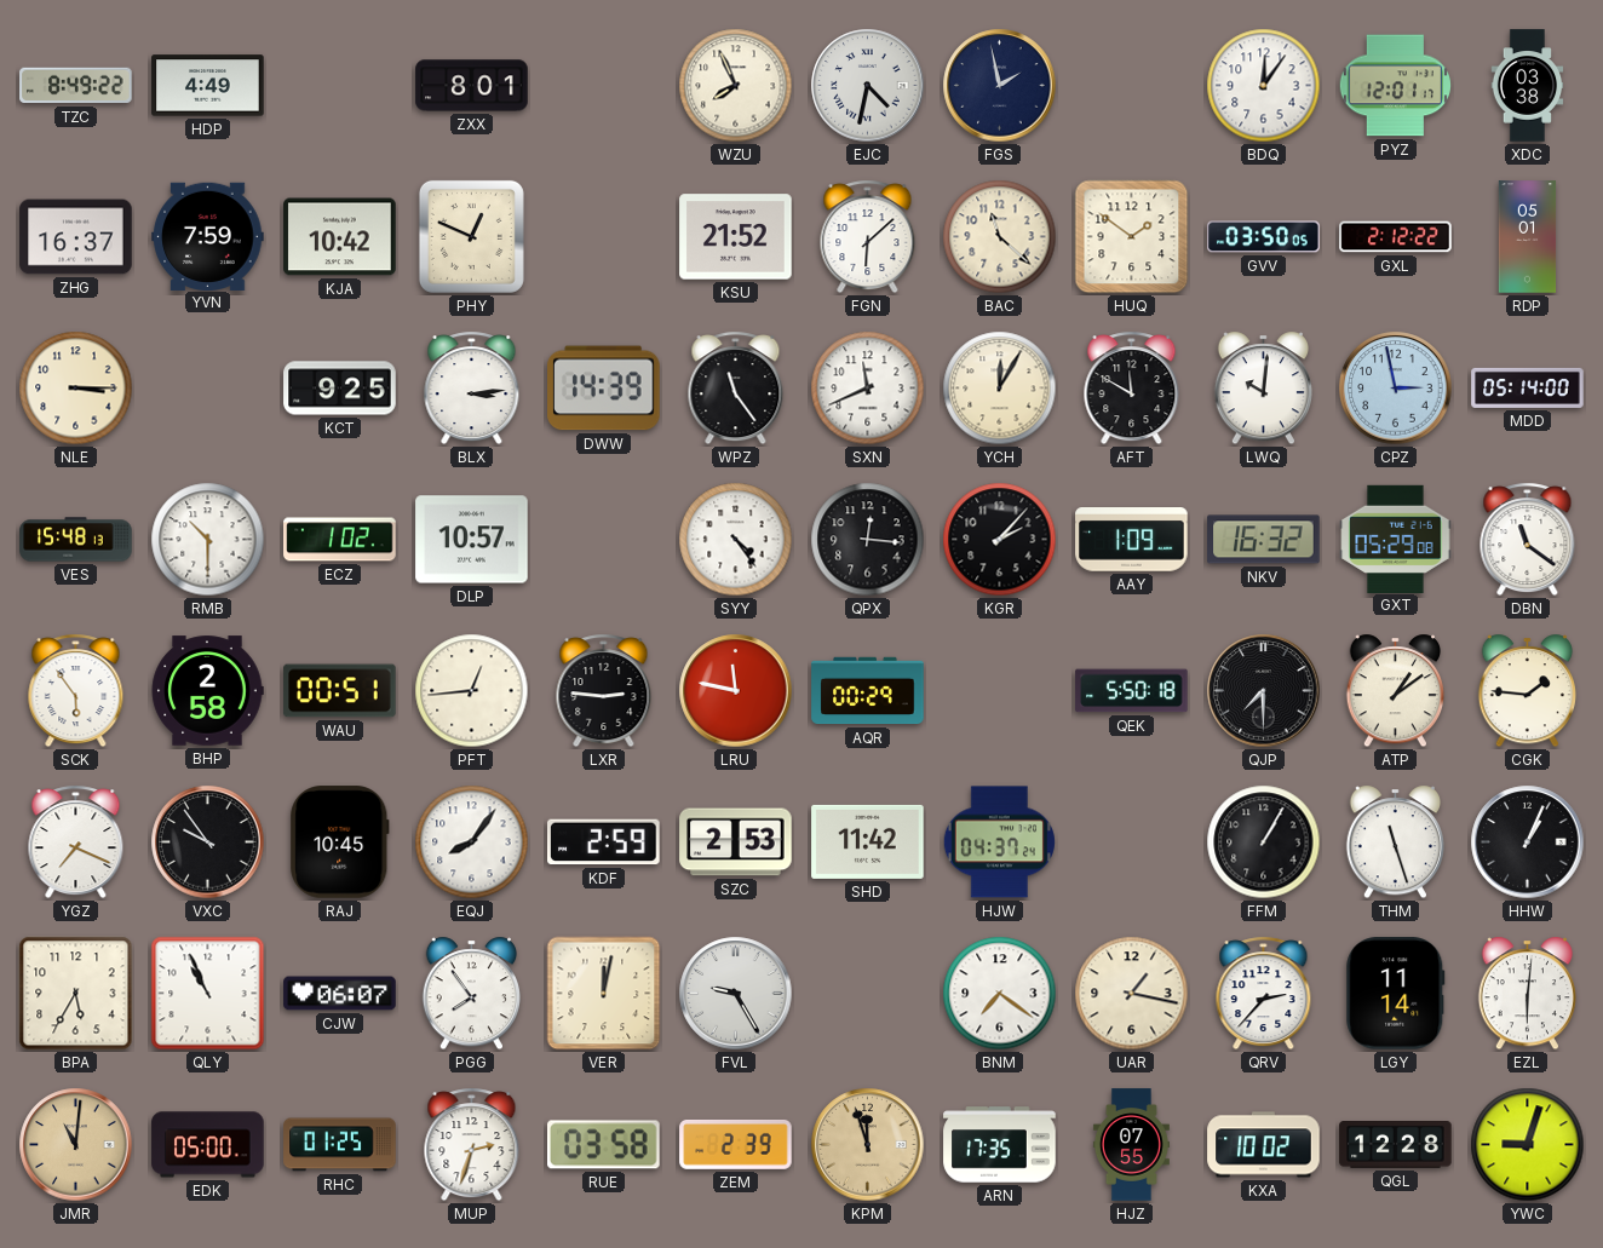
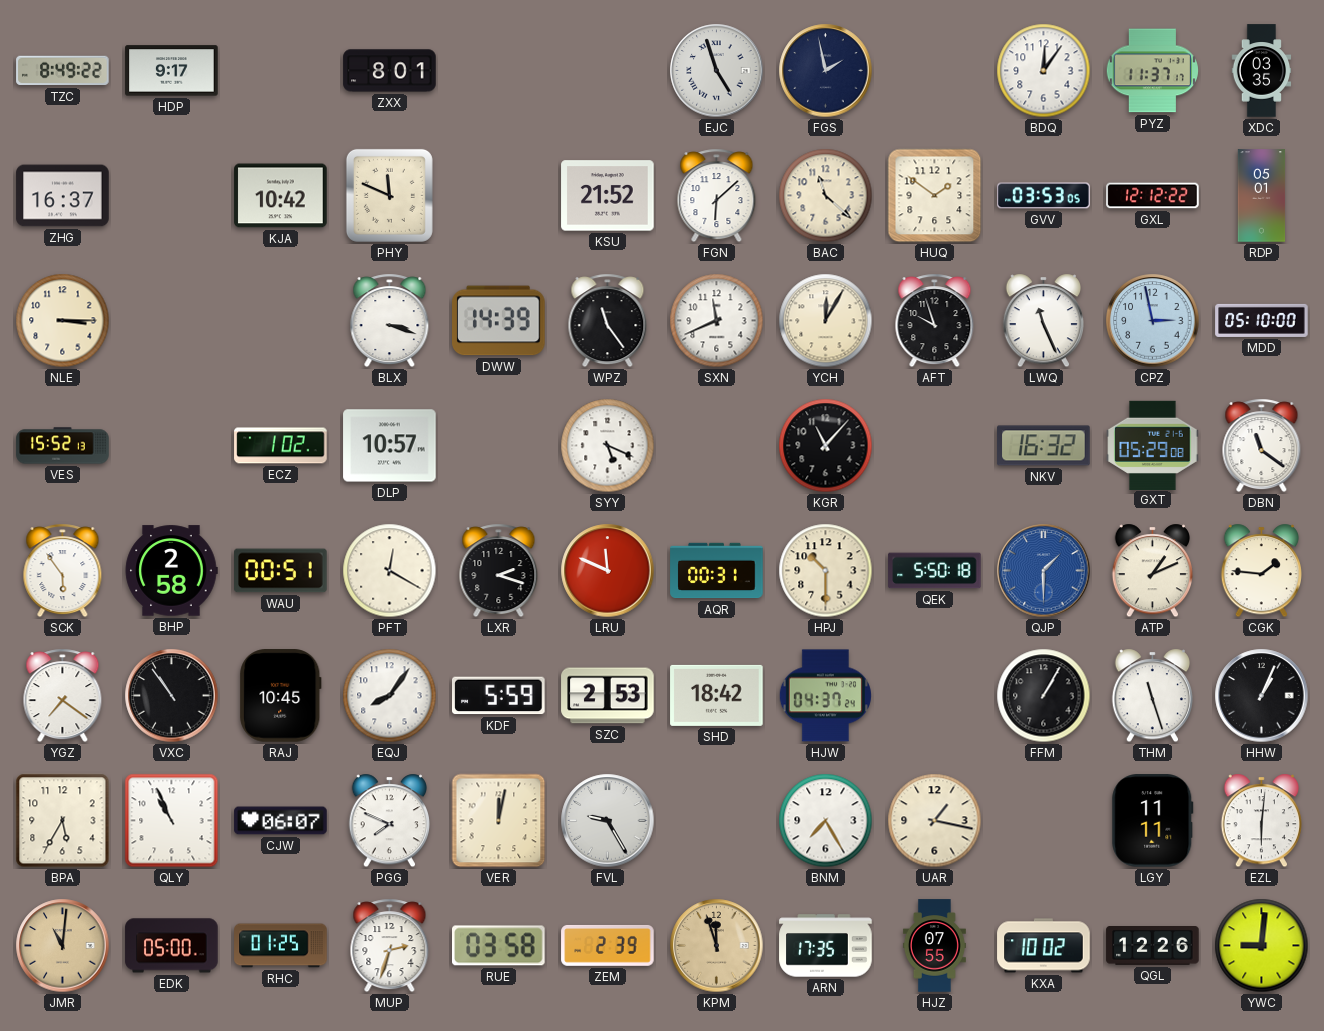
HDP: 4:49 -> 9:17 (172, 71)
WZU: 7:56 -> none (736, 86)
EJC: 4:32 -> 4:57 (717, 71)
PYZ: 12:01 -> 11:37 (1152, 71)
XDC: 03:38 -> 03:35 (1262, 71)
YVN: 7:59 -> none (208, 236)
PHY: 12:49 -> 11:49 (389, 195)
GVV: 03:50 -> 03:53 (1044, 196)
GXL: 2:12 -> 12:12 (1153, 196)
KCT: 9:25 -> none (340, 389)
BLX: 3:14 -> 3:18 (390, 321)
AFT: 11:50 -> 9:57 (935, 321)
LWQ: 10:01 -> 11:26 (1043, 321)
MDD: 05:14 -> 05:10 (1262, 320)
VES: 15:48 -> 15:52 (63, 446)
RMB: 10:30 -> none (208, 540)
SYY: 4:24 -> 5:19 (608, 446)
QPX: 12:16 -> none (868, 540)
KGR: 2:07 -> 11:07 (826, 446)
AAY: 1:09 -> none (1132, 540)
PFT: 12:44 -> 12:20 (390, 571)
LXR: 2:46 -> 2:18 (499, 571)
LRU: 11:47 -> 11:49 (608, 571)
AQR: 00:29 -> 00:31 (717, 571)
HPJ: none -> 10:30 (826, 571)
QJP: 7:30 -> 1:30 (1044, 571)
QJP dial: black -> blue (1044, 571)
ATP: 1:09 -> 1:11 (1152, 571)
YGZ: 7:19 -> 7:21 (63, 696)
VXC: 9:54 -> 10:54 (172, 696)
KDF: 2:59 -> 5:59 (499, 696)
SHD: 11:42 -> 18:42 (717, 695)
PGG: 7:54 -> 7:49 (389, 821)
BNM: 7:21 -> 7:25 (826, 821)
QRV: 2:37 -> none (1264, 994)
LGY: 11:14 -> 11:11 (1153, 821)
QGL: 12:28 -> 12:26 (1153, 946)
YWC: 9:03 -> 9:01 (1262, 946)
